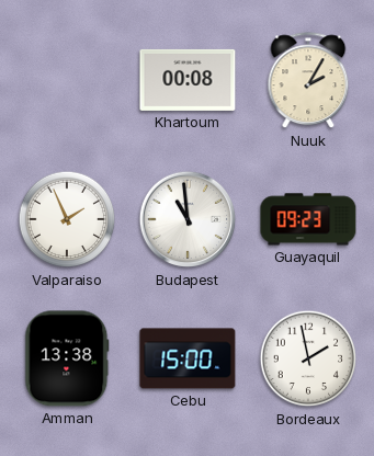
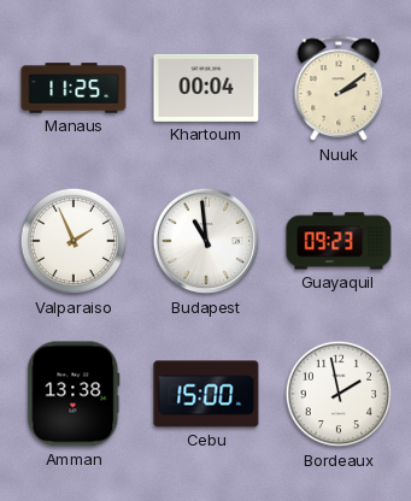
Manaus: none -> 11:25 (74, 88)
Khartoum: 00:08 -> 00:04 (206, 88)
Nuuk: 2:05 -> 2:09 (339, 89)
